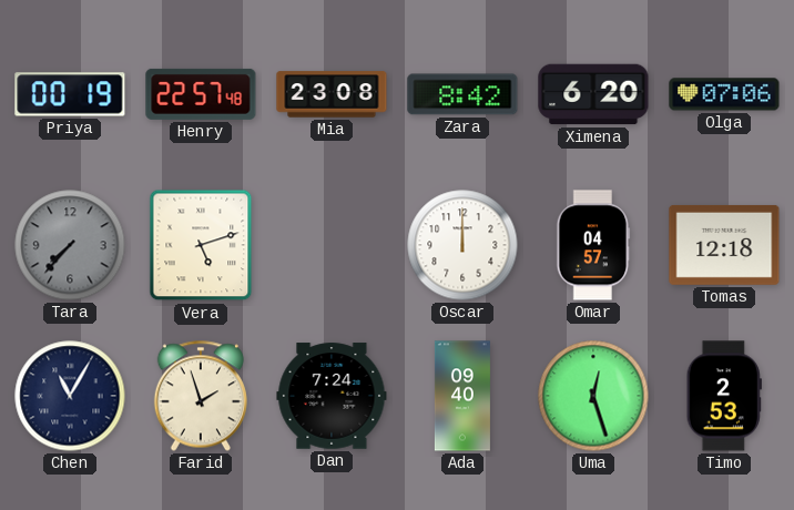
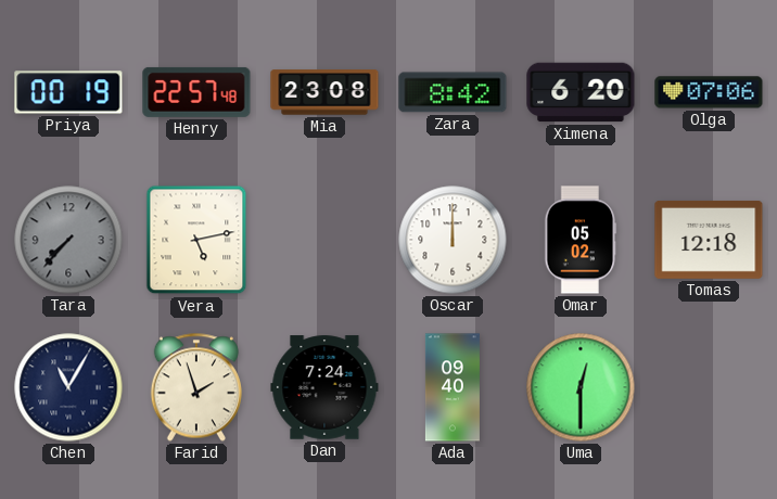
Vera: 5:12 -> 5:13 (196, 240)
Omar: 04:57 -> 05:02 (581, 240)
Uma: 12:27 -> 12:30 (581, 387)
Timo: 2:53 -> none (724, 396)
